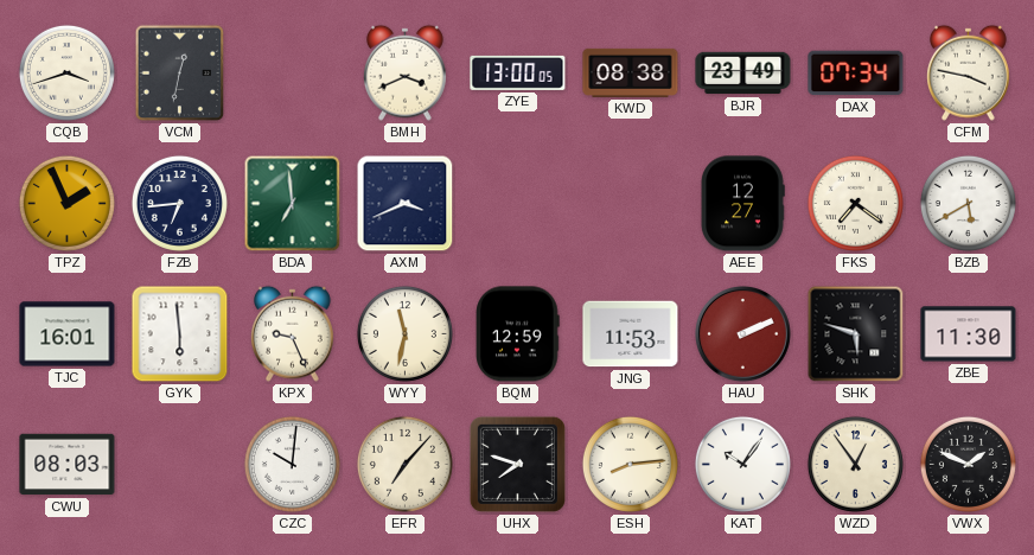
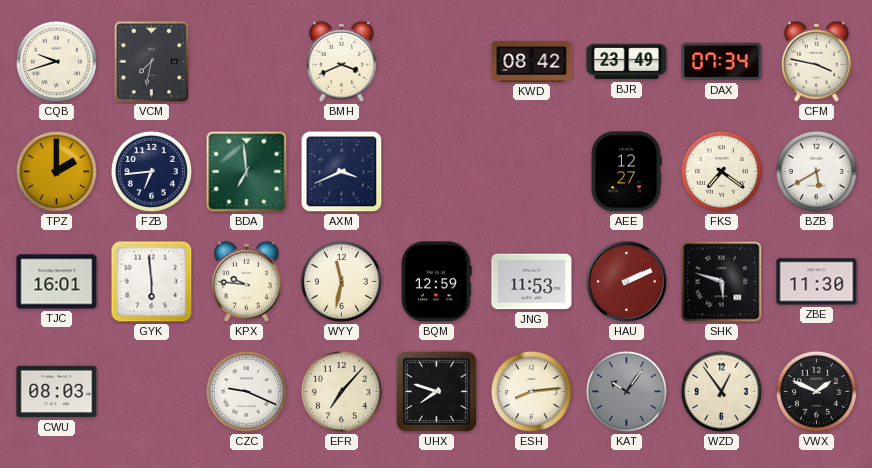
CQB: 3:42 -> 9:42 (56, 61)
VCM: 12:32 -> 7:32 (152, 62)
ZYE: 13:00 -> none (518, 72)
KWD: 08:38 -> 08:42 (532, 61)
TPZ: 1:56 -> 2:00 (56, 171)
KPX: 9:26 -> 9:46 (246, 281)
CZC: 10:01 -> 9:19 (246, 391)
KAT dial: white -> grey (626, 391)
